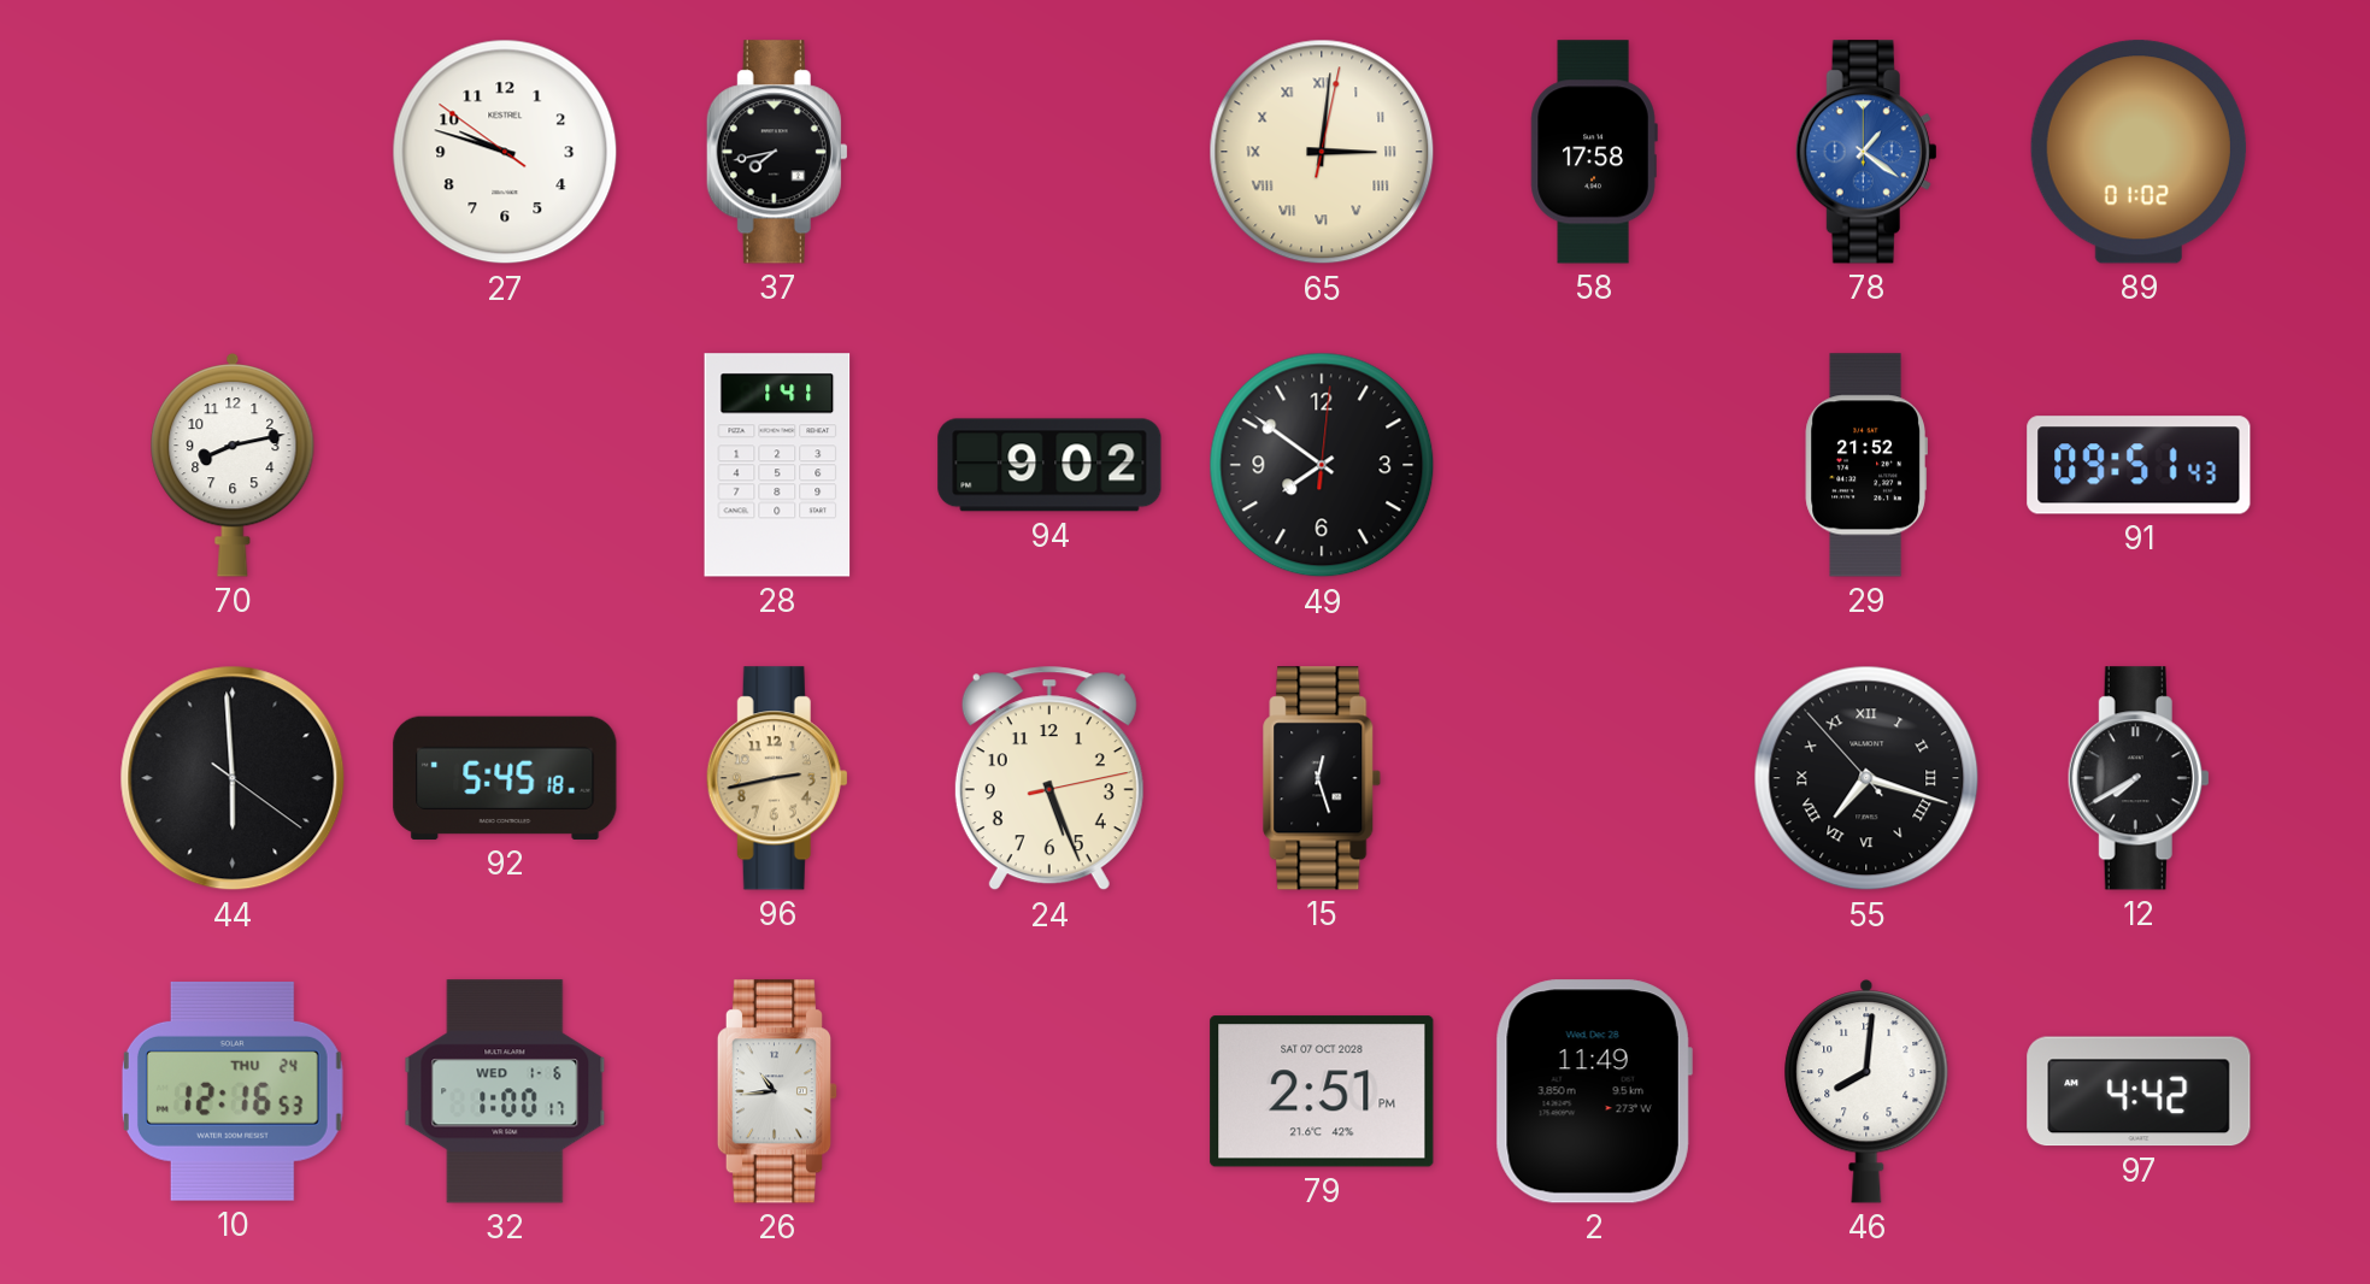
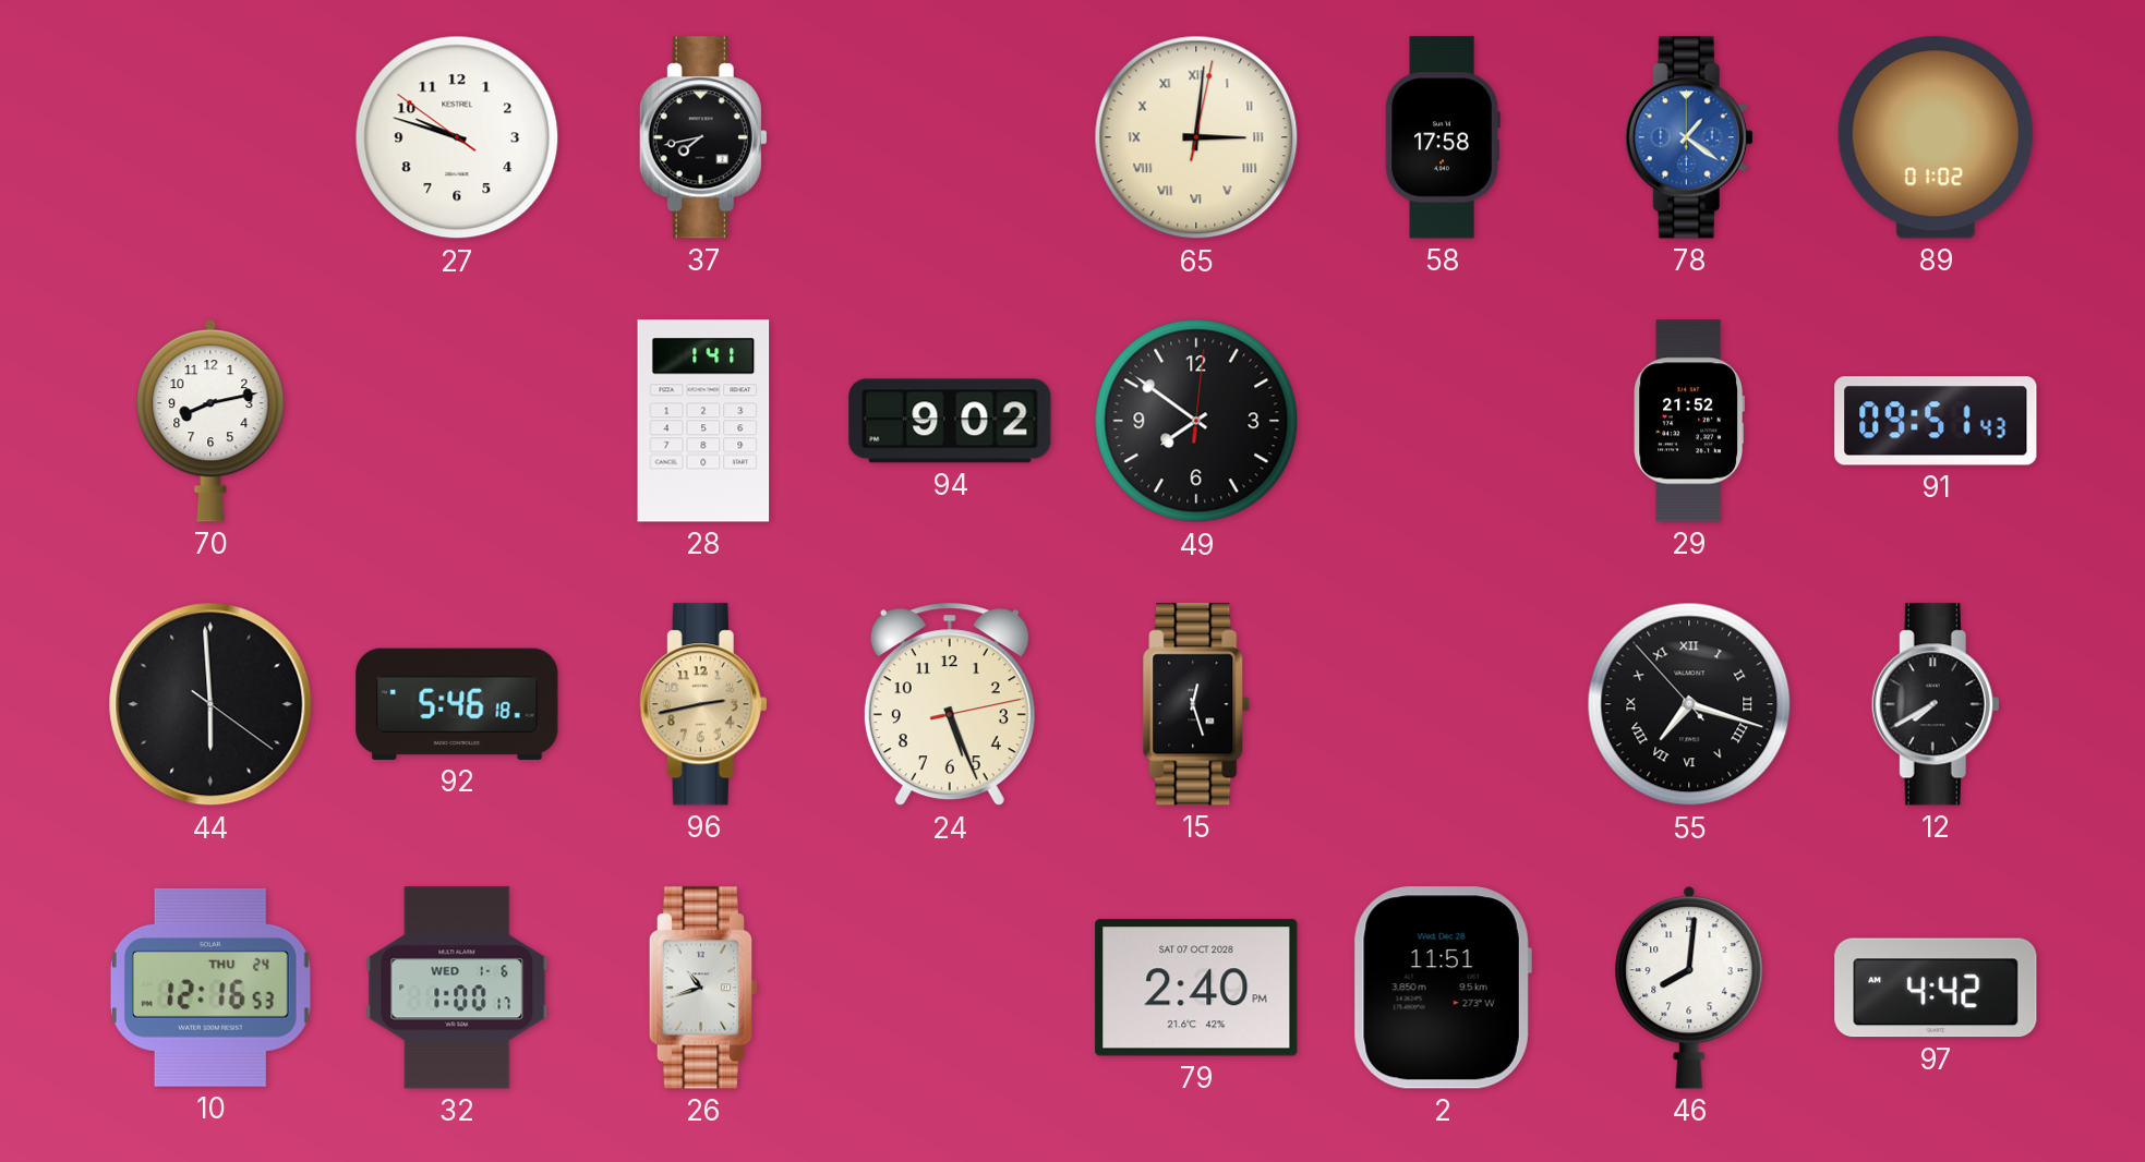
92: 5:45 -> 5:46 (457, 704)
26: 10:44 -> 10:42 (703, 988)
79: 2:51 -> 2:40 (1196, 988)
2: 11:49 -> 11:51 (1443, 988)
